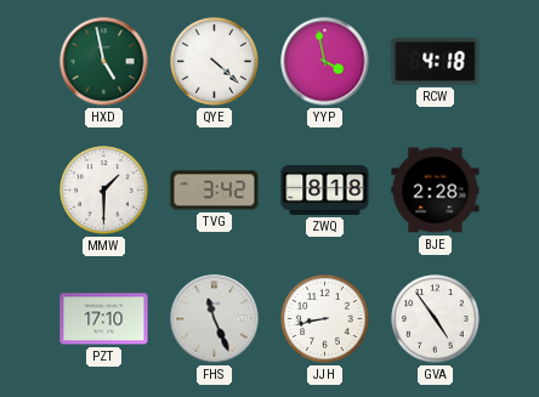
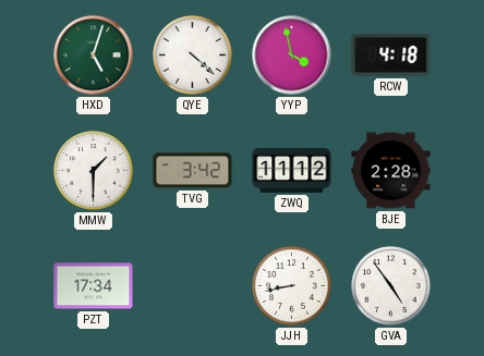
HXD: 4:58 -> 5:03 (94, 56)
ZWQ: 8:18 -> 11:12 (292, 170)
PZT: 17:10 -> 17:34 (94, 286)
FHS: 11:26 -> none (215, 319)
